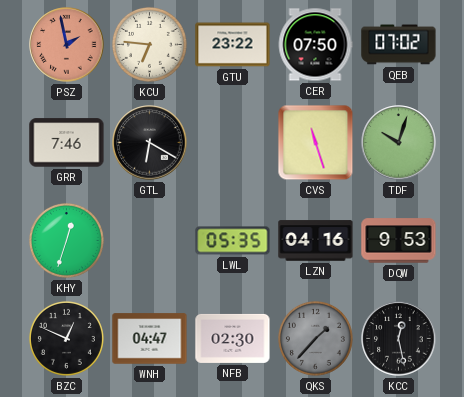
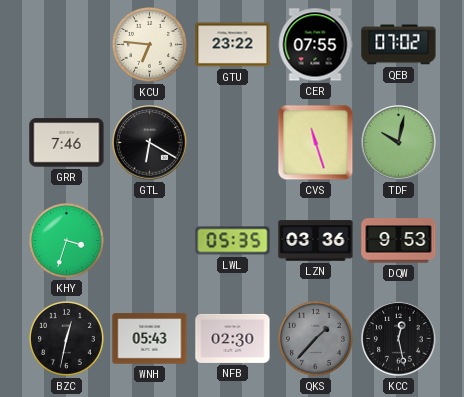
PSZ: 1:58 -> none (67, 45)
CER: 07:50 -> 07:55 (315, 45)
TDF: 10:03 -> 10:02 (399, 143)
KHY: 12:33 -> 3:33 (66, 240)
LZN: 04:16 -> 03:36 (316, 241)
BZC: 12:49 -> 12:32 (66, 338)
WNH: 04:47 -> 05:43 (150, 339)
